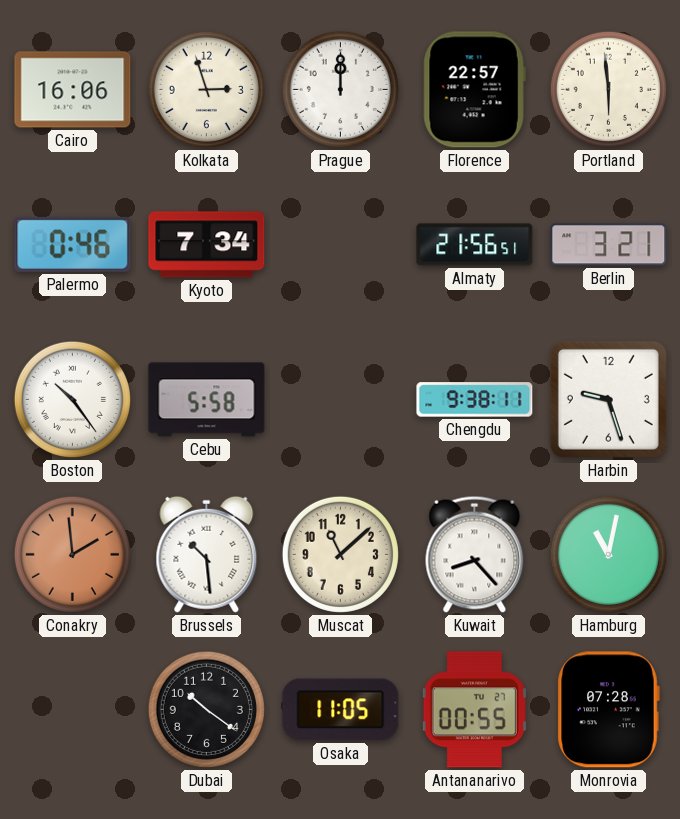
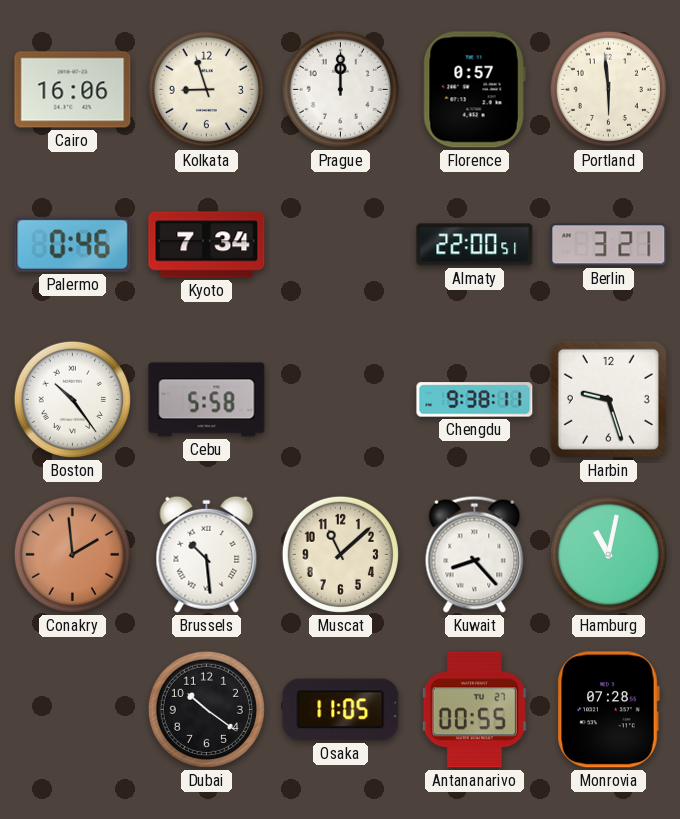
Kolkata: 2:57 -> 8:57 (206, 89)
Florence: 22:57 -> 0:57 (474, 90)
Almaty: 21:56 -> 22:00 (475, 245)
